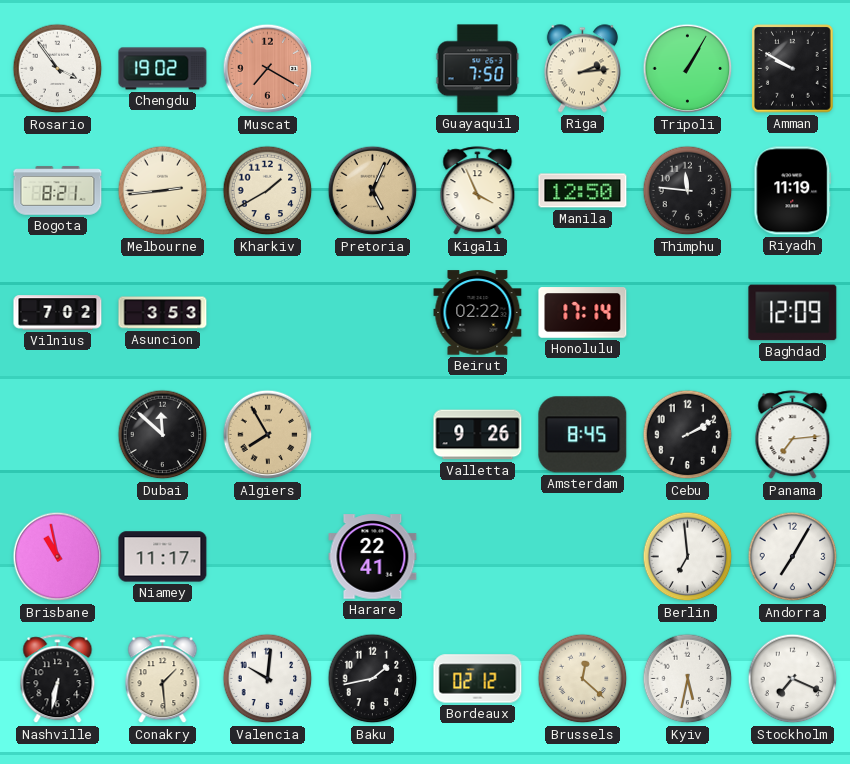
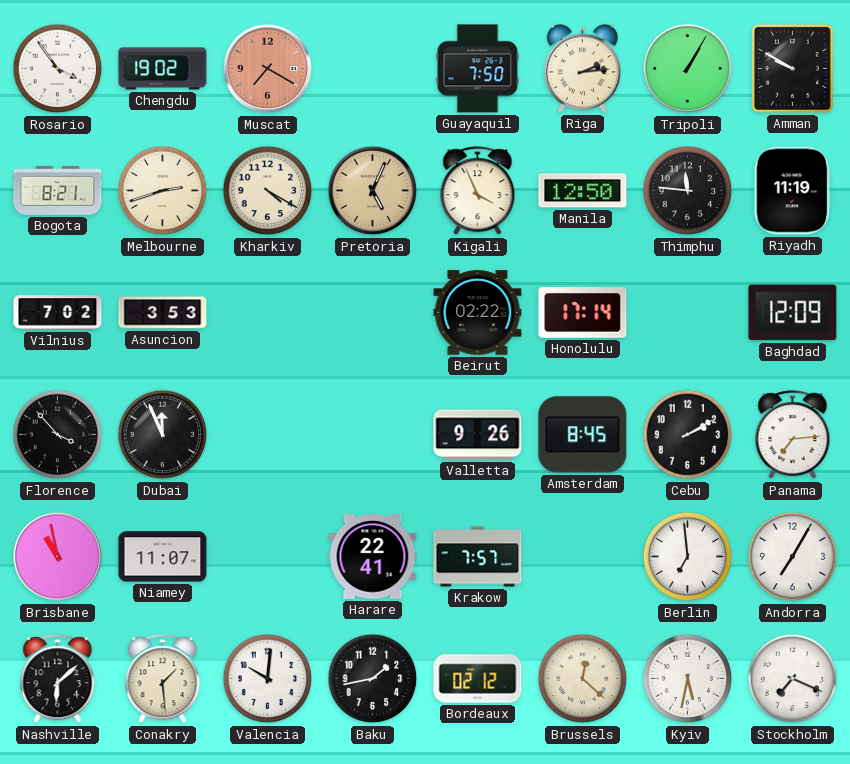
Melbourne: 2:44 -> 2:42 (163, 191)
Kharkiv: 1:40 -> 4:20 (268, 191)
Florence: none -> 3:53 (58, 435)
Dubai: 11:52 -> 11:56 (163, 435)
Algiers: 7:55 -> none (268, 435)
Niamey: 11:17 -> 11:07 (163, 557)
Krakow: none -> 7:57 (478, 557)
Nashville: 6:32 -> 6:08 (58, 679)
